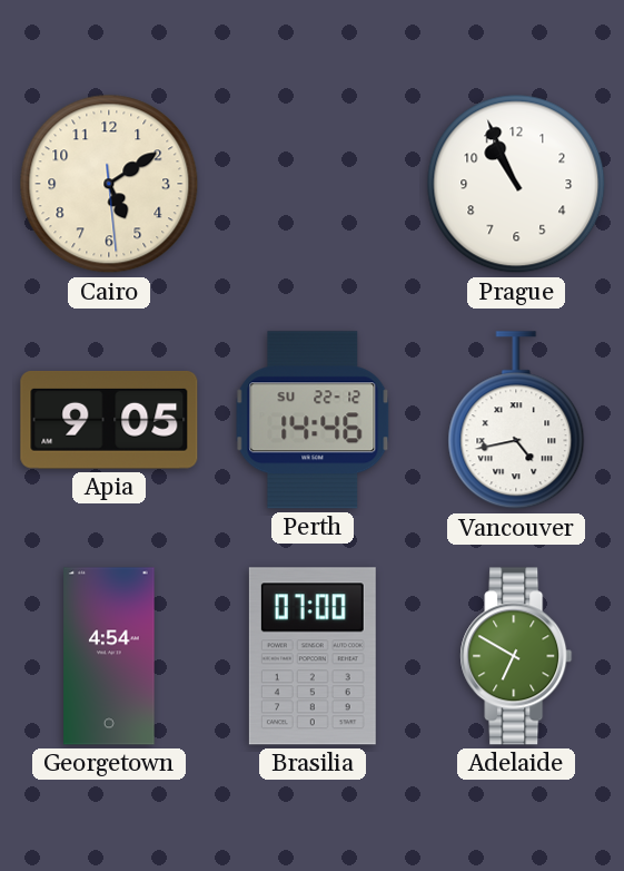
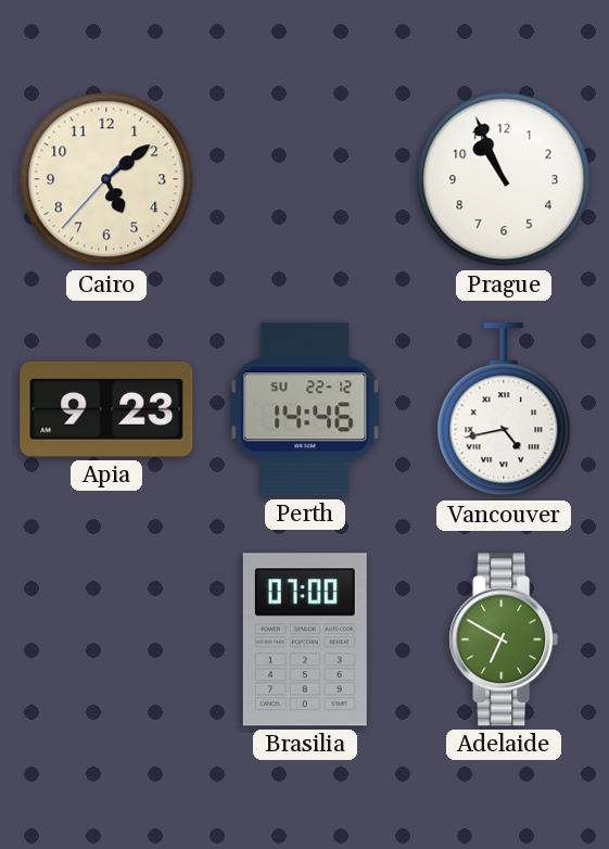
Cairo: 5:09 -> 5:08 (106, 179)
Apia: 9:05 -> 9:23 (106, 409)
Georgetown: 4:54 -> none (109, 656)
